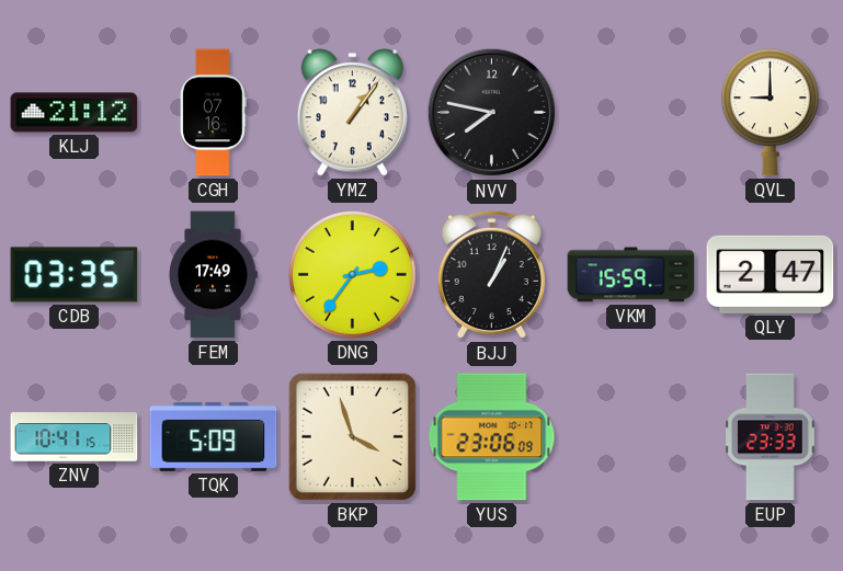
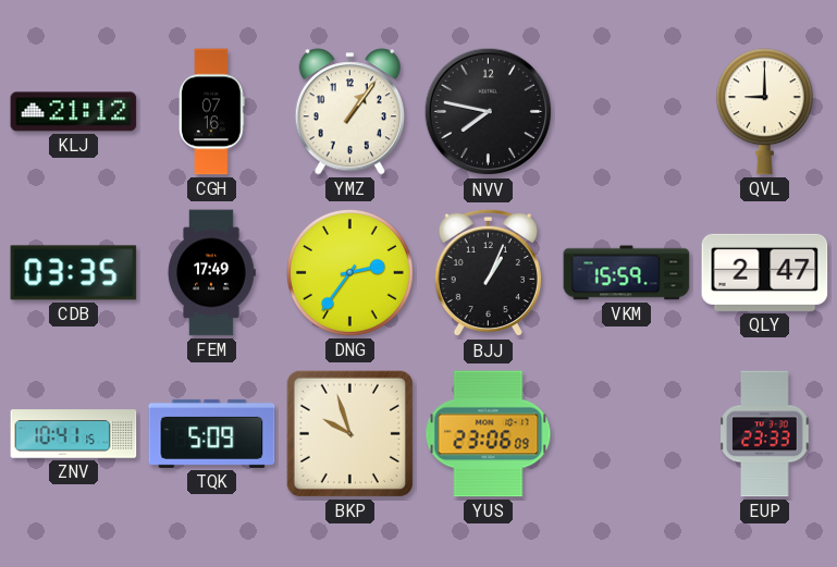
BKP: 3:57 -> 9:57 (349, 433)
